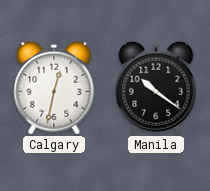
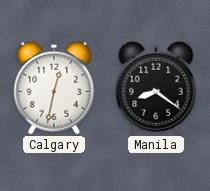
Manila: 10:21 -> 8:21 (156, 88)
